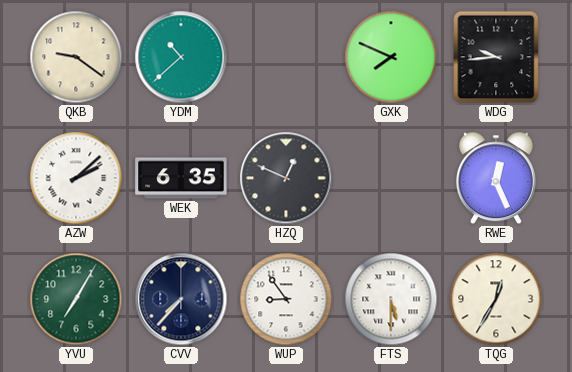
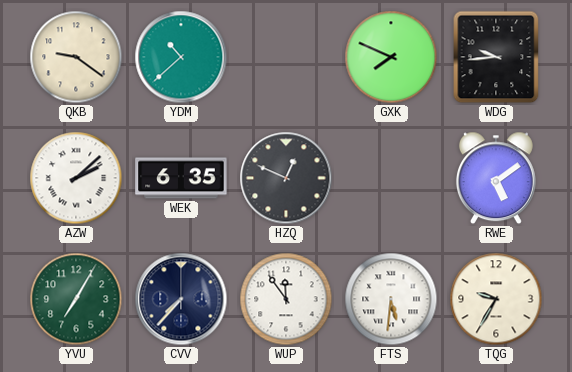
RWE: 12:26 -> 5:09 (496, 178)
WUP: 8:54 -> 11:54 (286, 299)
FTS: 5:30 -> 5:31 (391, 299)
TQG: 12:35 -> 9:35 (496, 299)
